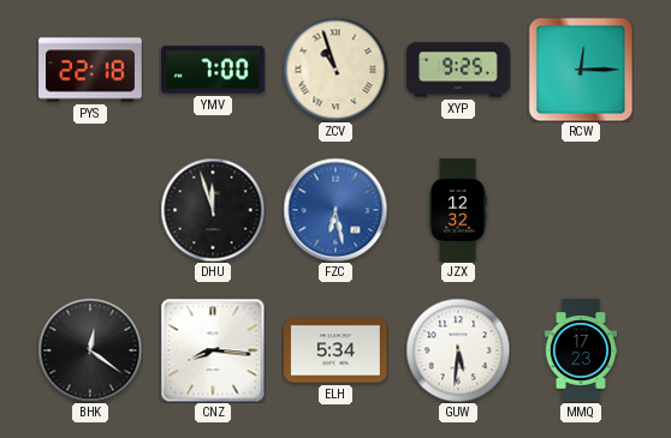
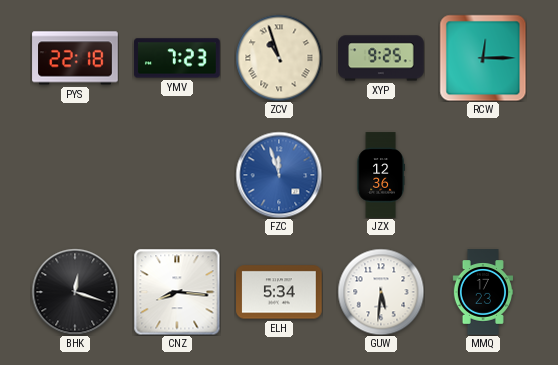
YMV: 7:00 -> 7:23 (177, 58)
DHU: 11:57 -> none (213, 210)
FZC: 6:28 -> 11:57 (279, 175)
JZX: 12:32 -> 12:36 (381, 175)
BHK: 12:21 -> 12:18 (75, 292)
